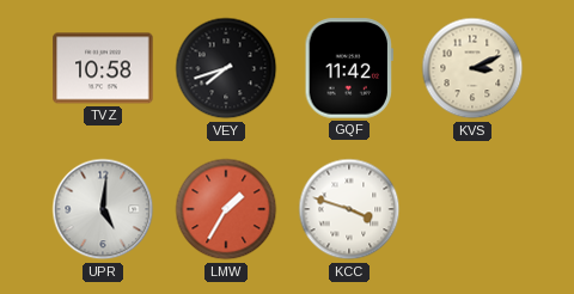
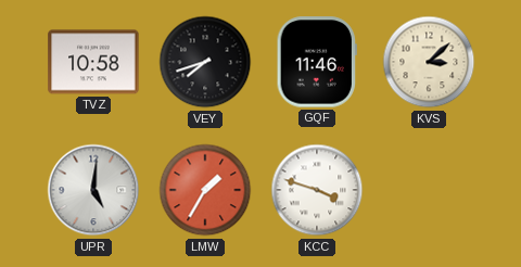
GQF: 11:42 -> 11:46 (317, 62)
KVS: 3:11 -> 3:08 (429, 62)
